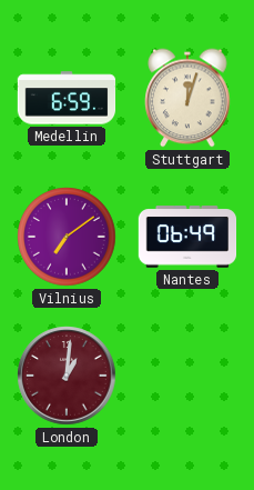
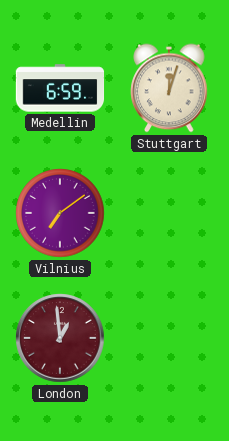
Nantes: 06:49 -> none (187, 237)
London: 1:01 -> 12:59 (60, 338)
